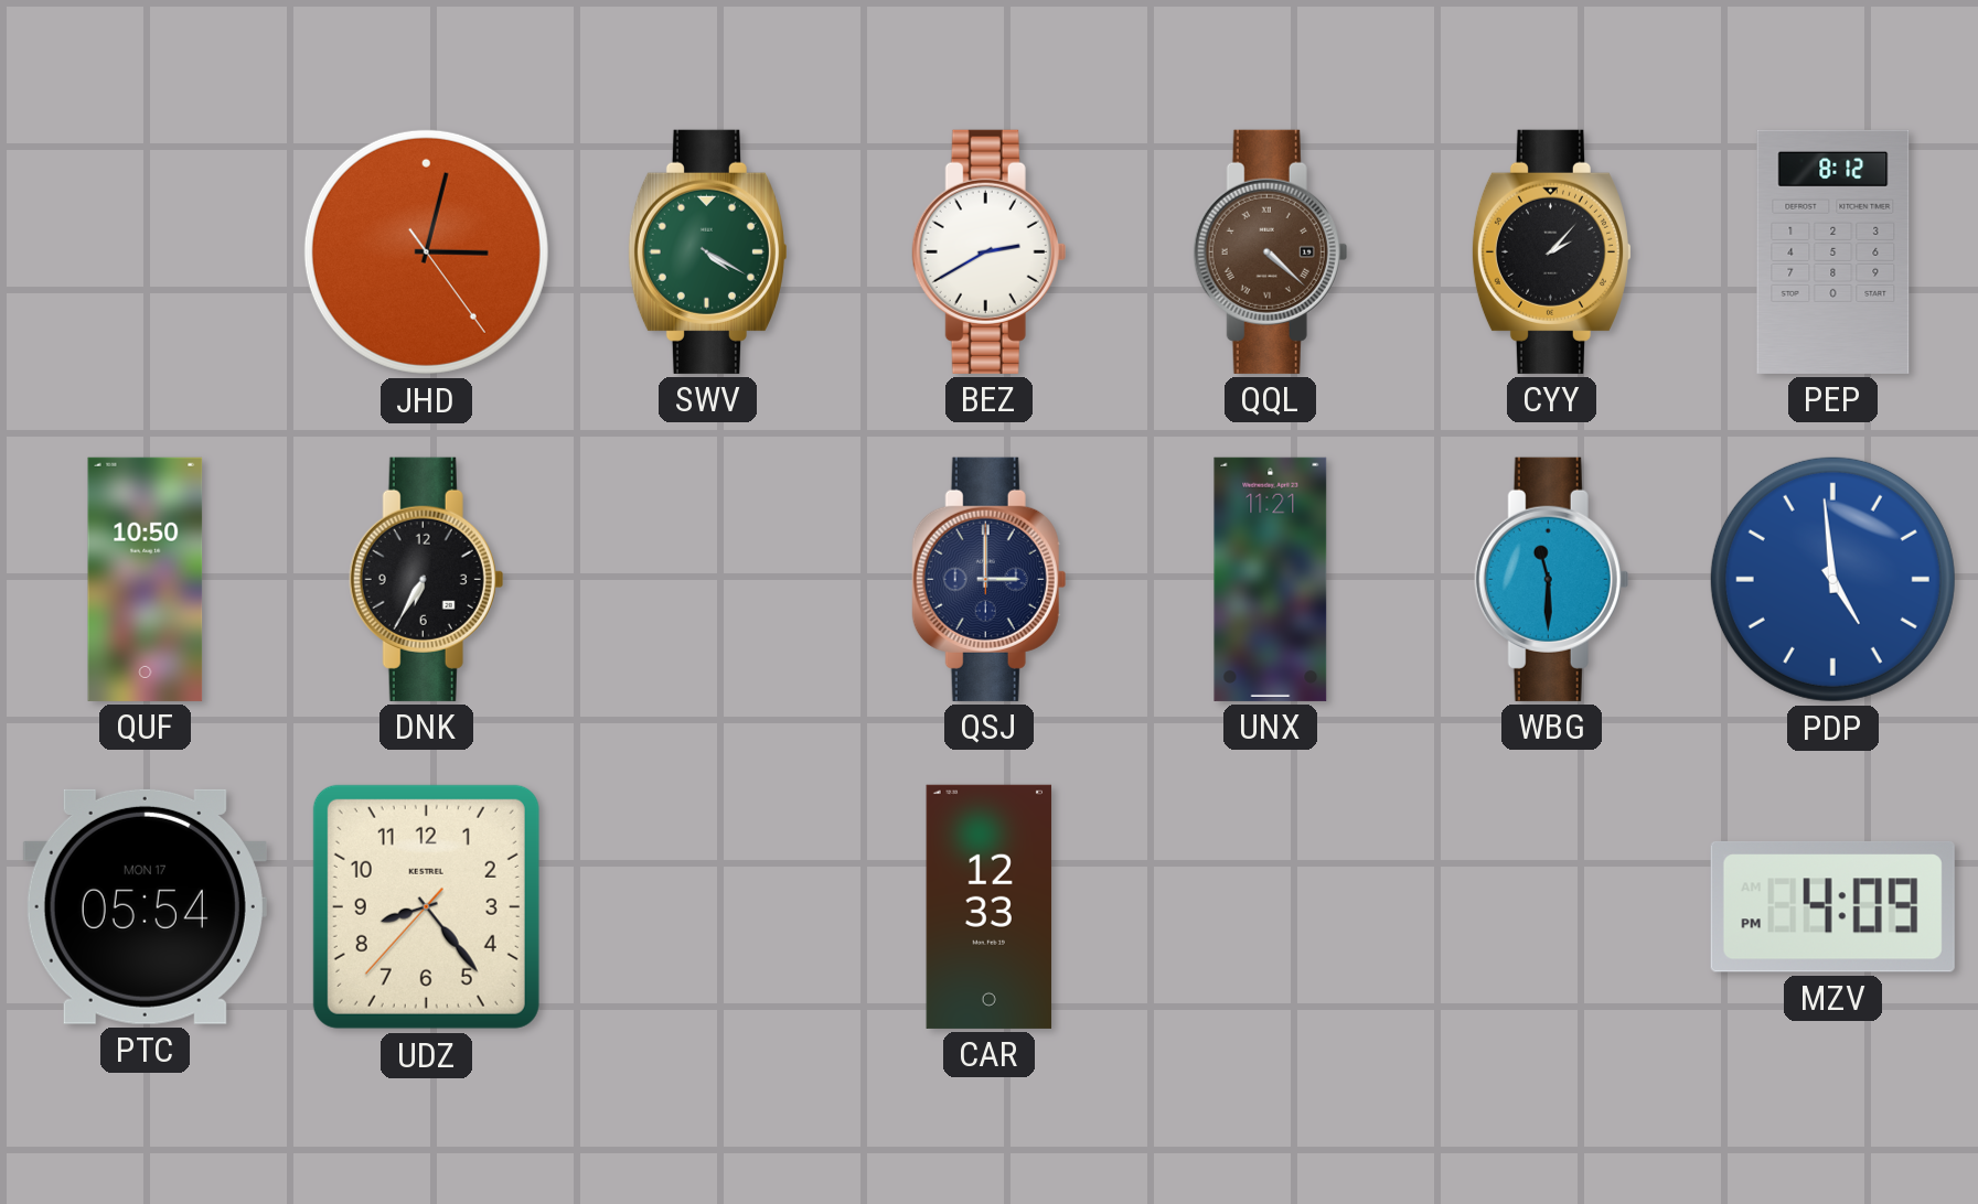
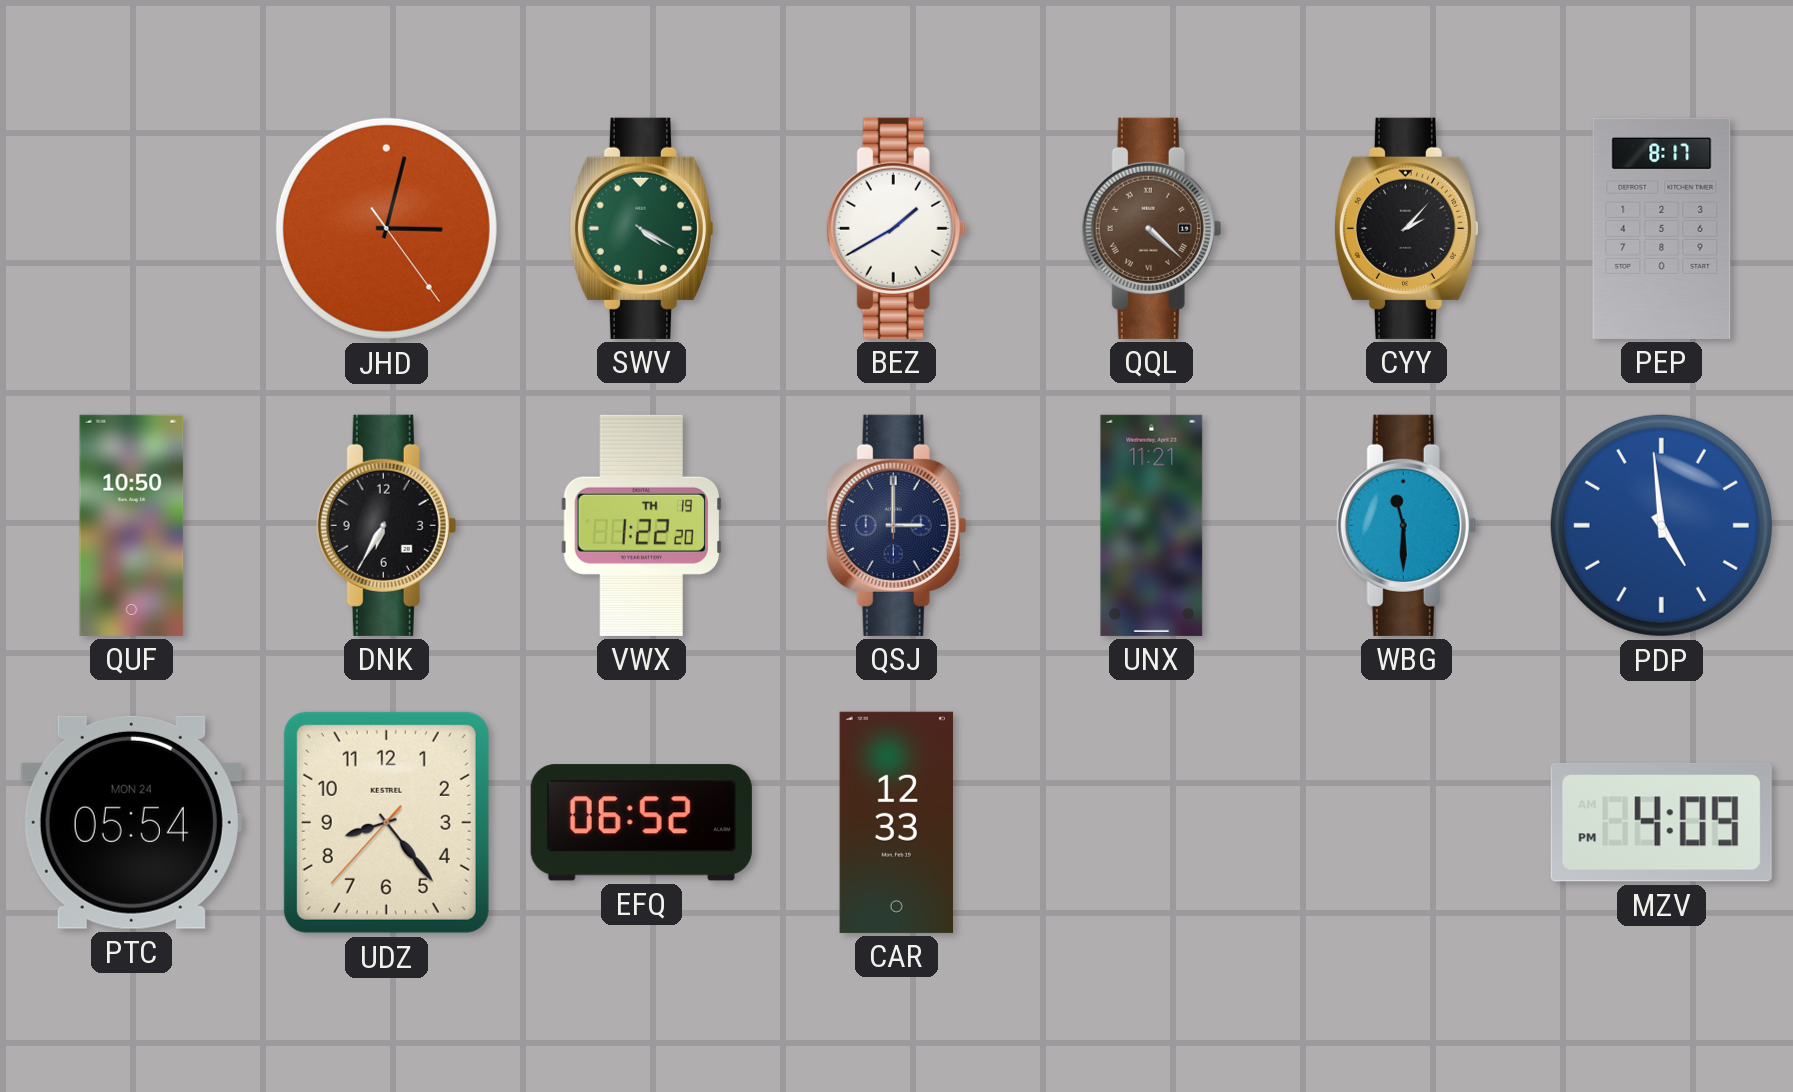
BEZ: 2:40 -> 1:40 (897, 228)
PEP: 8:12 -> 8:17 (1662, 228)
VWX: none -> 1:22 (641, 525)
PTC date: MON 17 -> MON 24 (131, 822)
EFQ: none -> 06:52 (641, 823)
